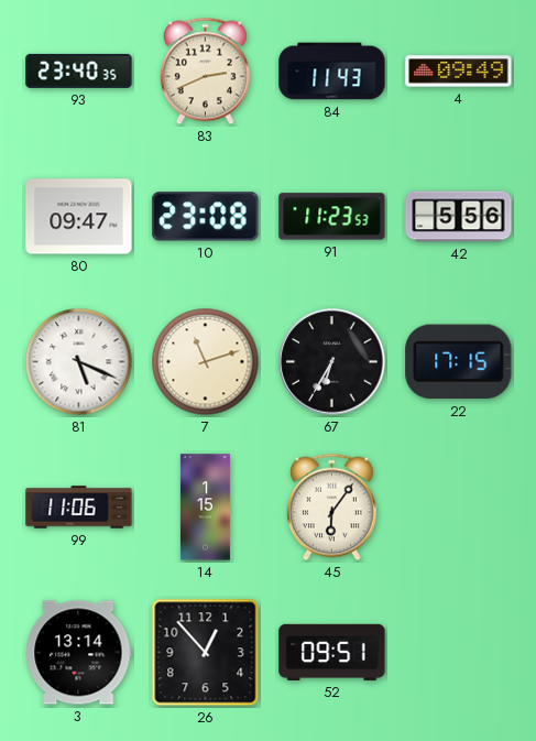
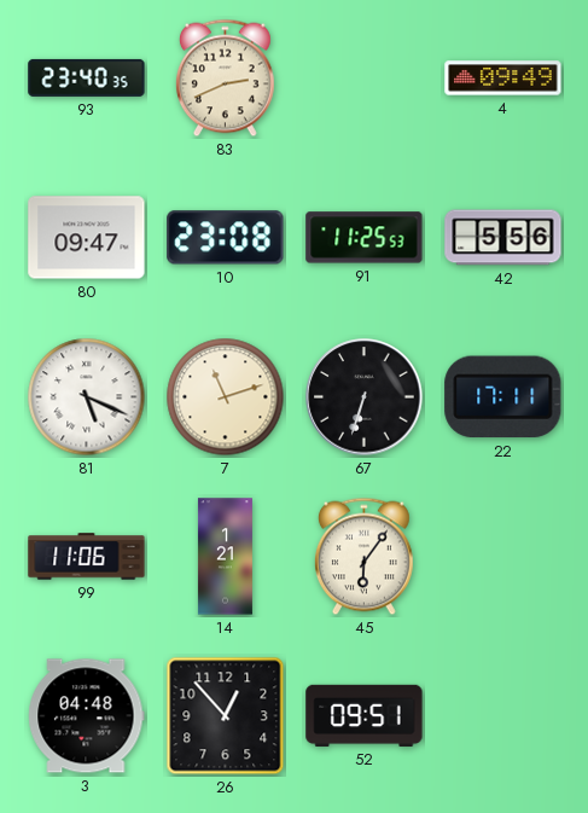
84: 11:43 -> none (332, 72)
91: 11:23 -> 11:25 (365, 238)
67: 6:35 -> 6:33 (365, 397)
22: 17:15 -> 17:11 (503, 397)
14: 1:15 -> 1:21 (225, 557)
3: 13:14 -> 04:48 (87, 716)
